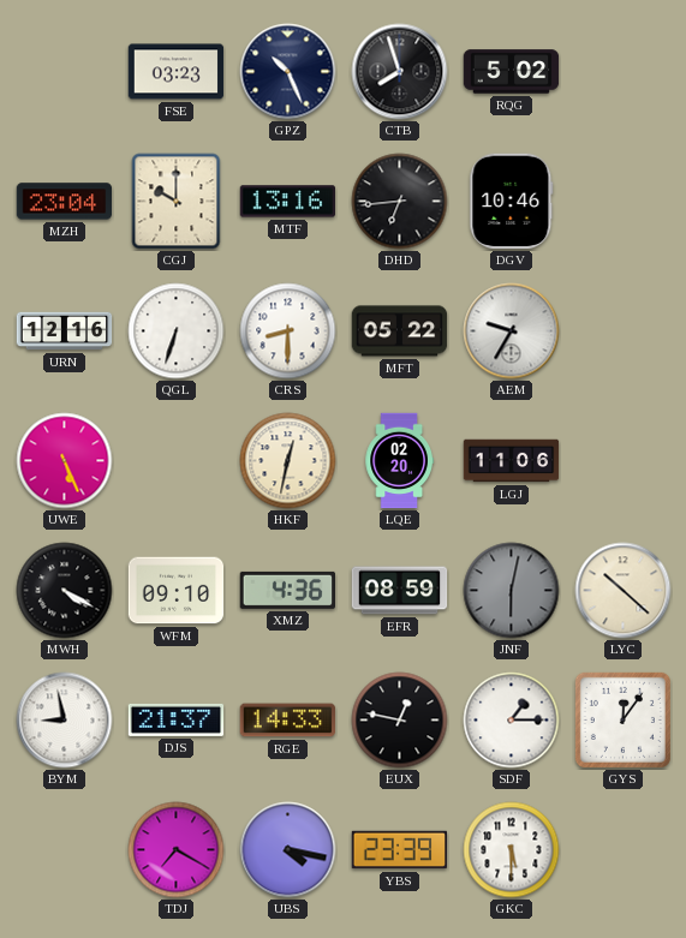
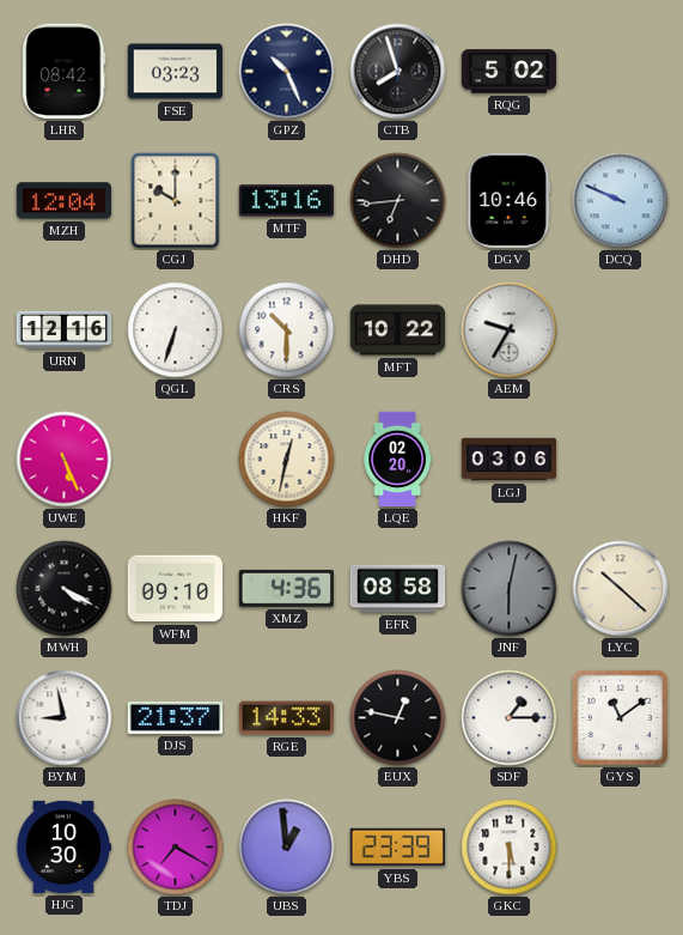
LHR: none -> 08:42 (65, 72)
MZH: 23:04 -> 12:04 (65, 201)
DCQ: none -> 9:49 (621, 201)
CRS: 8:30 -> 10:30 (287, 330)
MFT: 05:22 -> 10:22 (398, 330)
LGJ: 11:06 -> 03:06 (510, 460)
EFR: 08:59 -> 08:58 (398, 589)
GYS: 12:06 -> 11:09 (620, 717)
HJG: none -> 10:30 (63, 846)
UBS: 4:17 -> 12:59 (287, 848)
